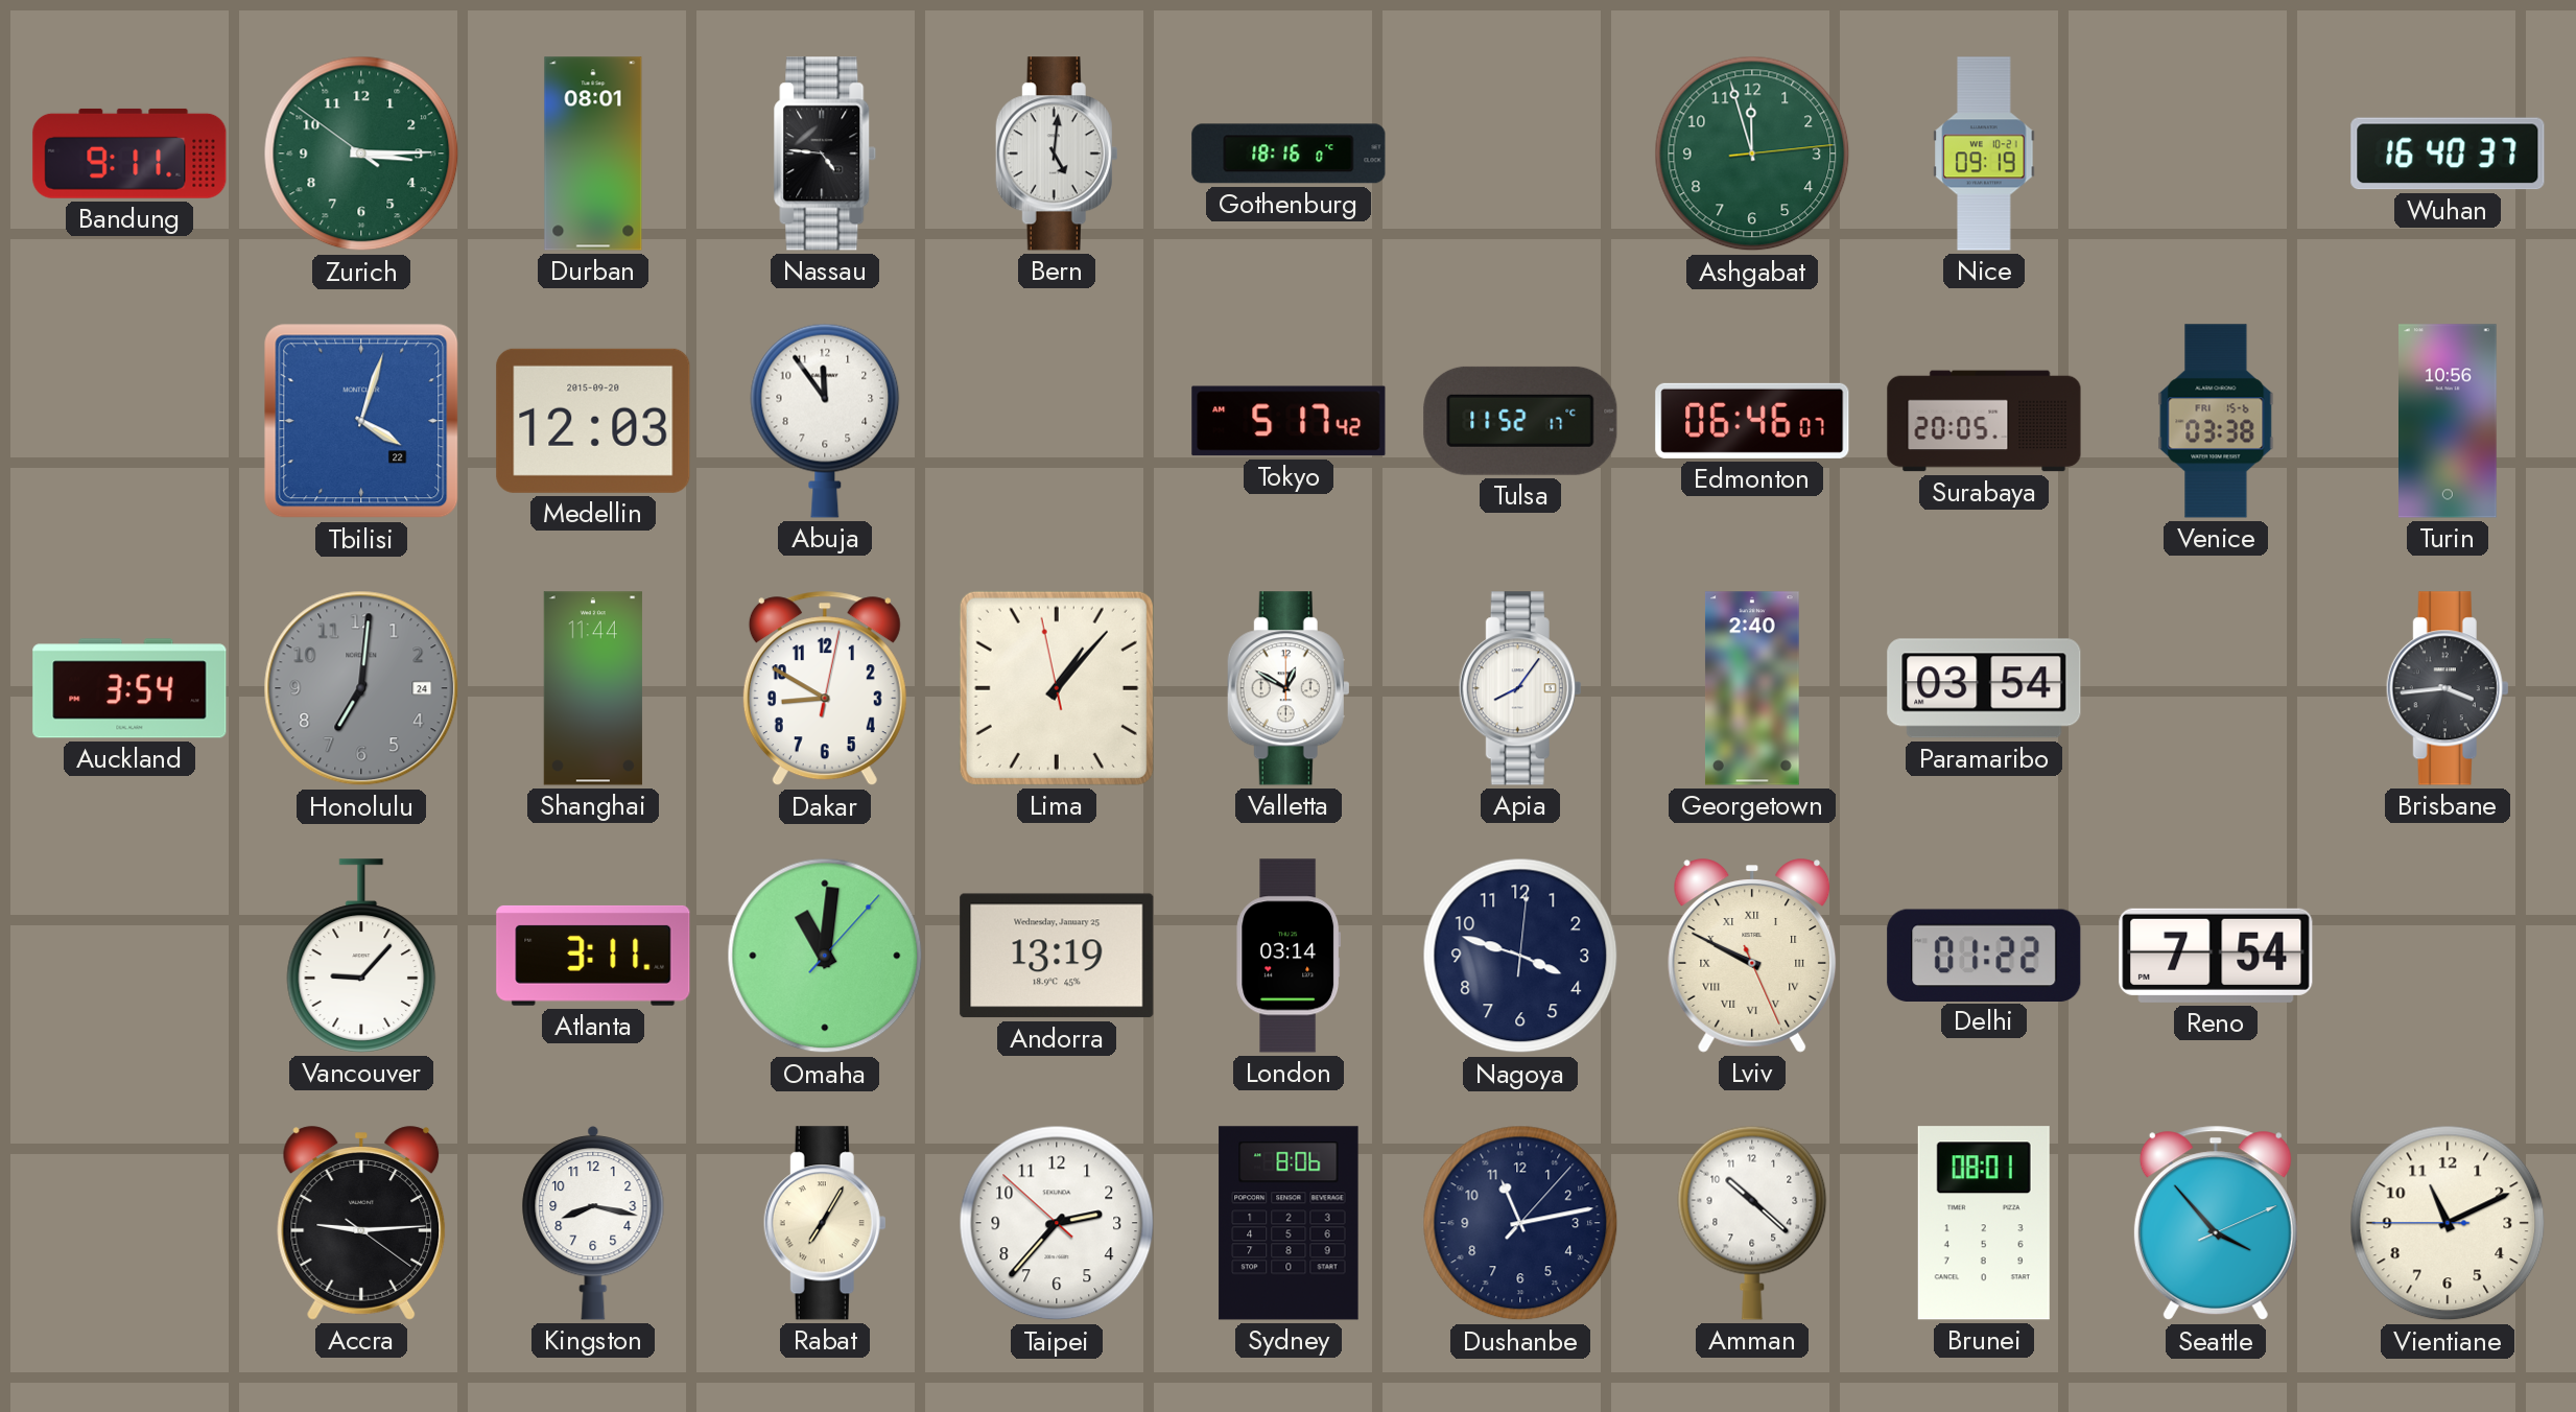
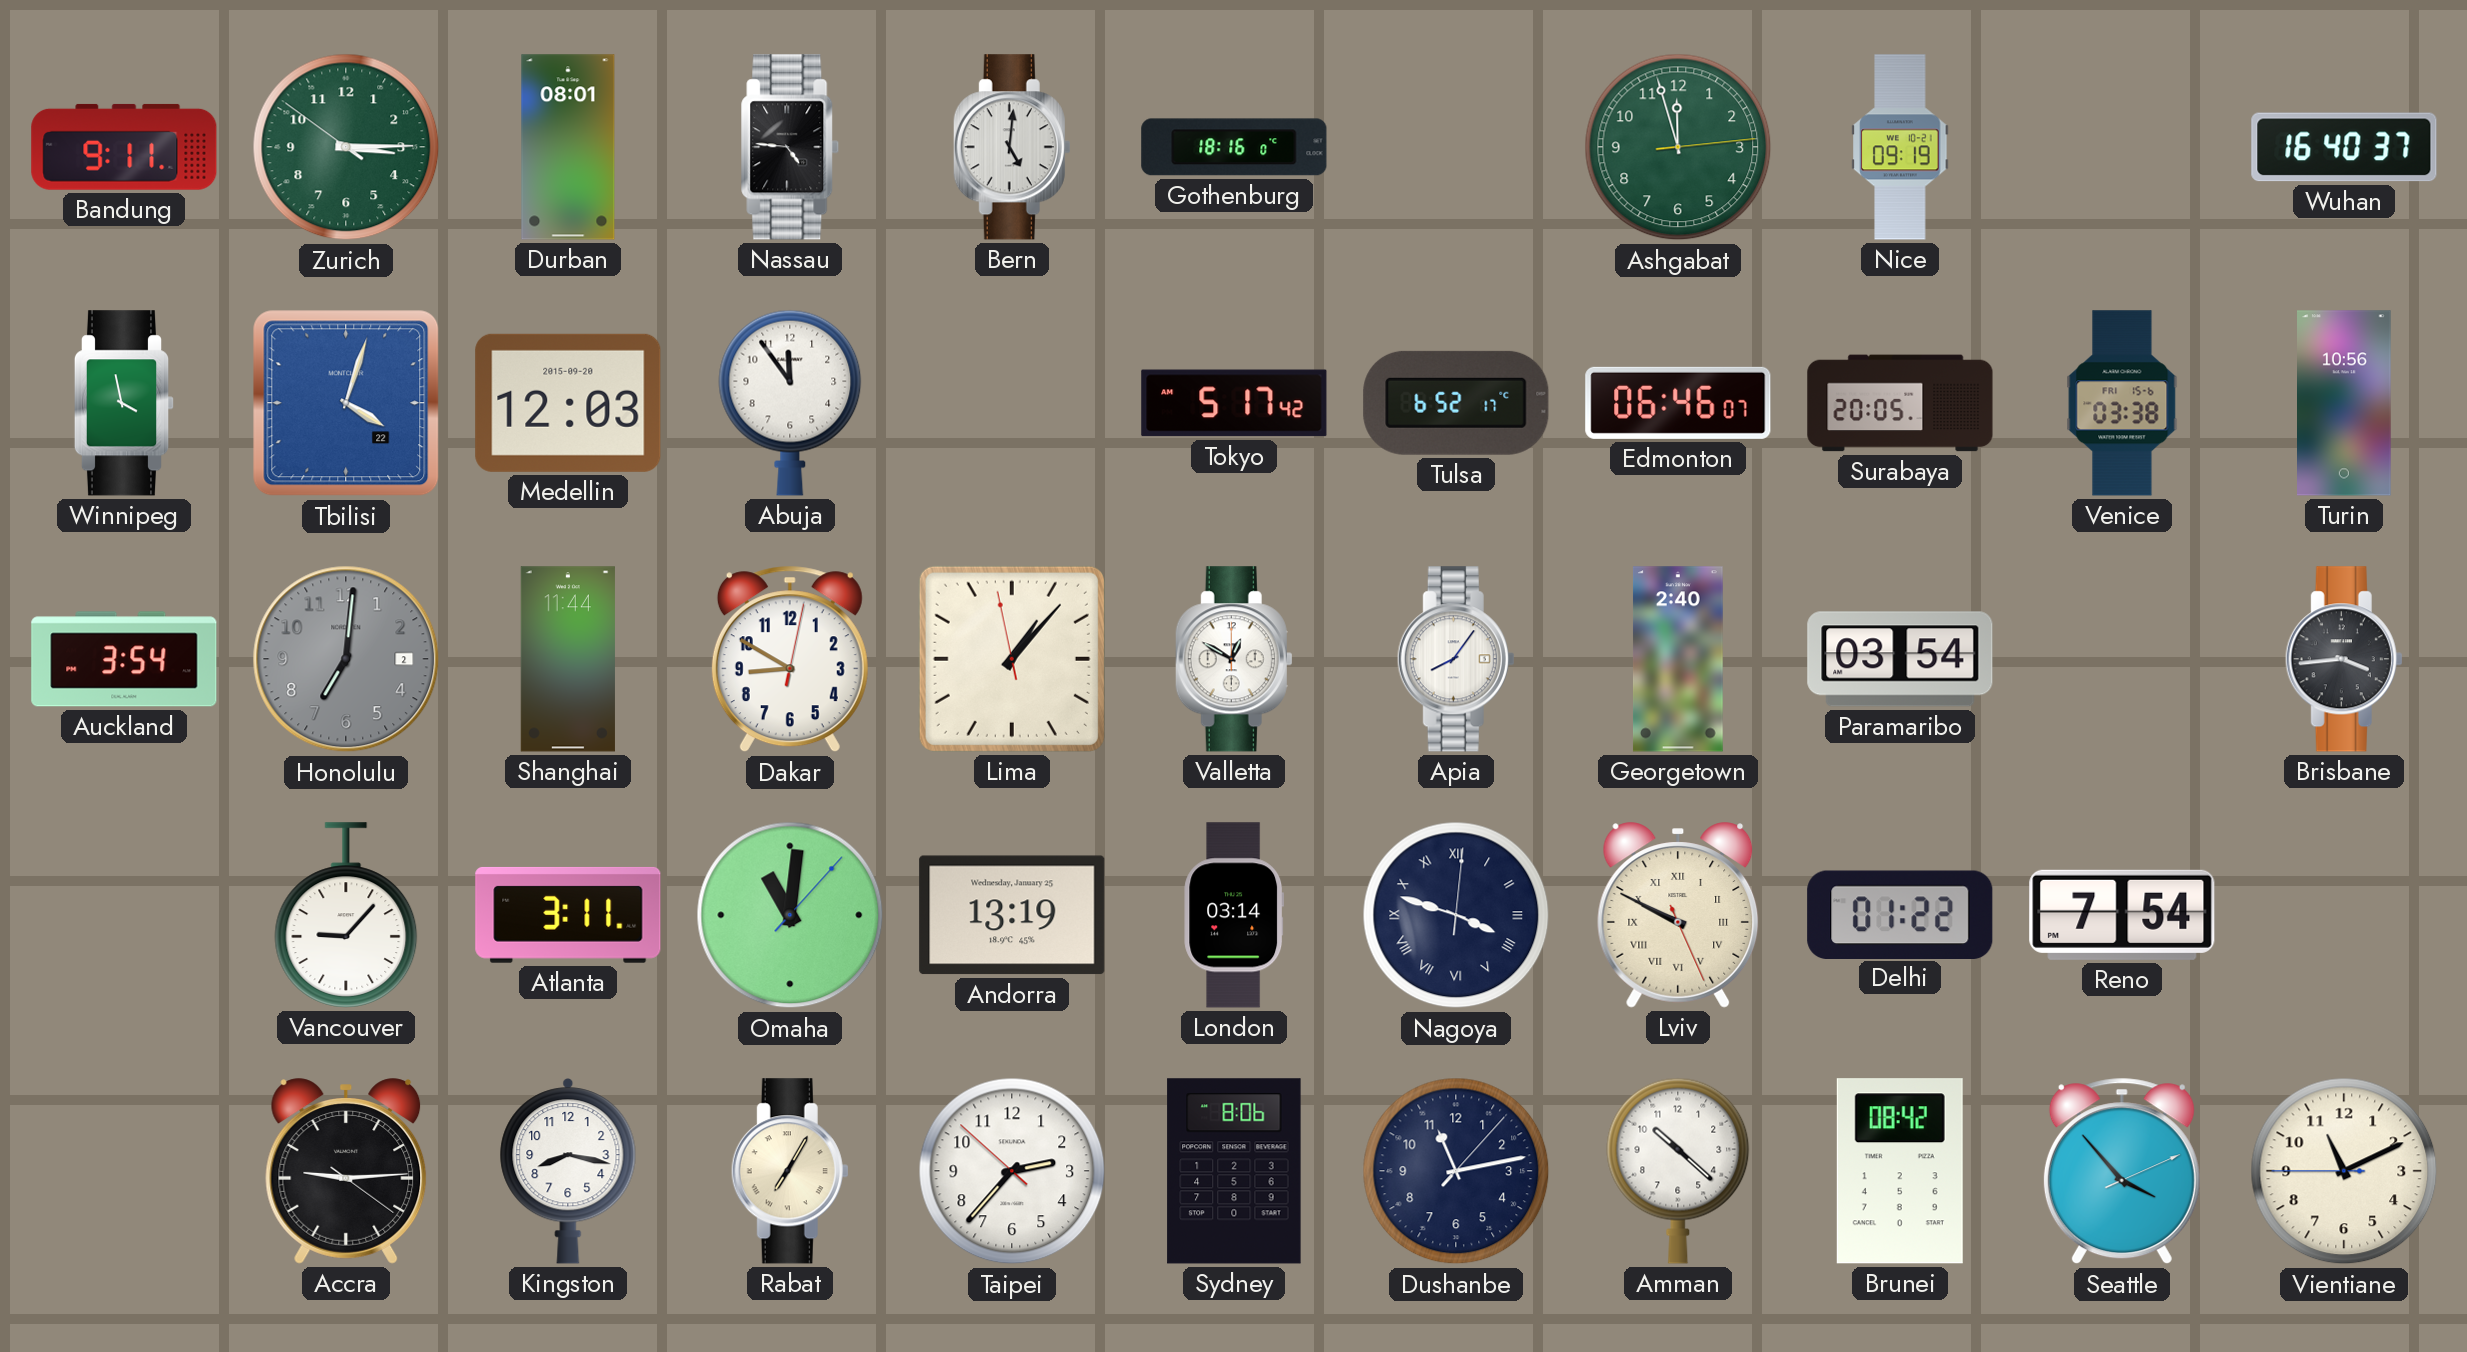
Winnipeg: none -> 3:58 (124, 403)
Tulsa: 11:52 -> 6:52 (1456, 403)
Honolulu date: 24 -> 2 (346, 659)
Nagoya numerals: Arabic -> Roman (1456, 915)
Brunei: 08:01 -> 08:42 (1900, 1171)
